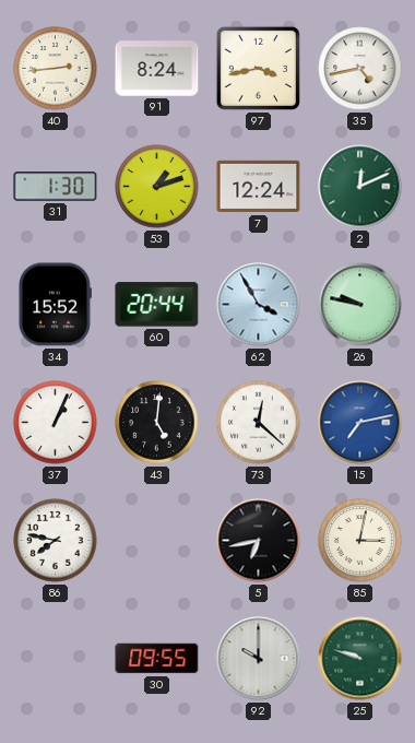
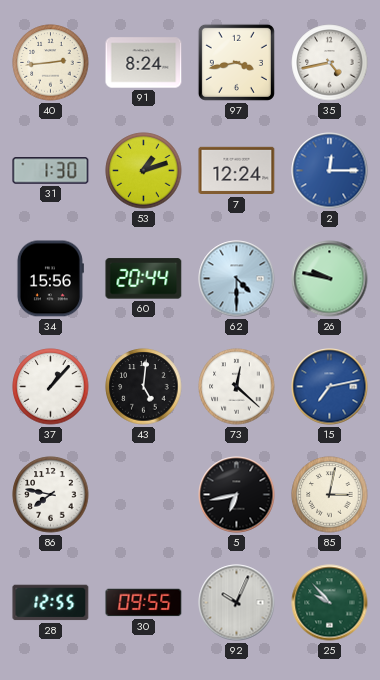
2: 12:11 -> 12:15 (330, 171)
2 dial: green -> blue (330, 171)
34: 15:52 -> 15:56 (50, 279)
62: 3:55 -> 4:30 (237, 279)
37: 1:04 -> 1:07 (51, 387)
28: none -> 12:55 (51, 603)
92: 10:00 -> 10:04 (237, 603)
25: 9:48 -> 9:53 (330, 603)
